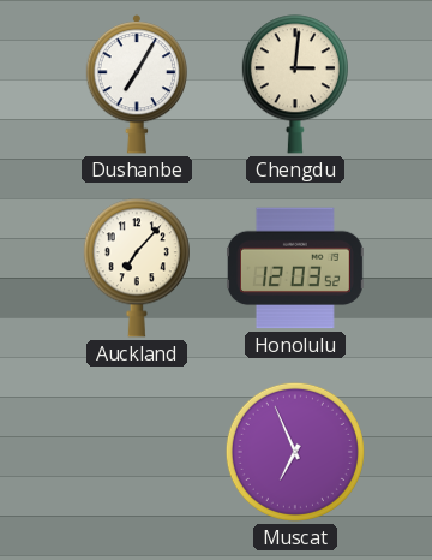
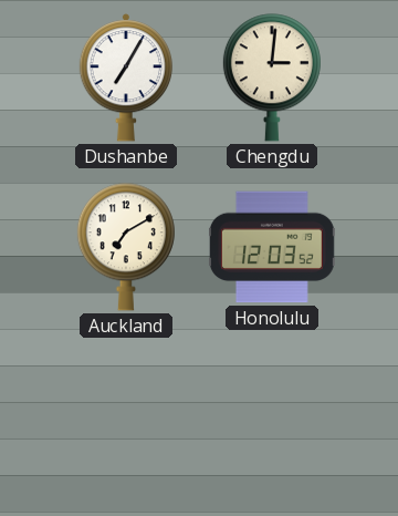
Auckland: 7:07 -> 7:10 (126, 247)
Muscat: 6:56 -> none (295, 452)
